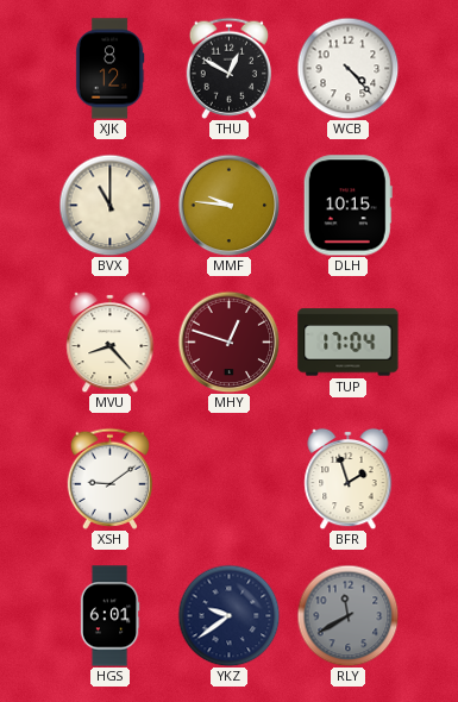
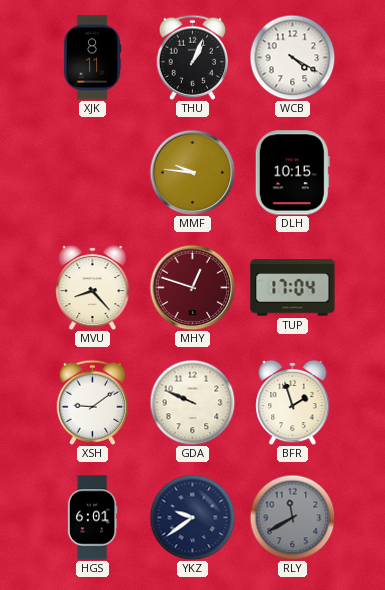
XJK: 8:12 -> 8:11 (92, 58)
THU: 12:50 -> 1:04 (193, 57)
WCB: 4:23 -> 4:20 (292, 57)
BVX: 11:00 -> none (109, 205)
GDA: none -> 9:49 (192, 402)
